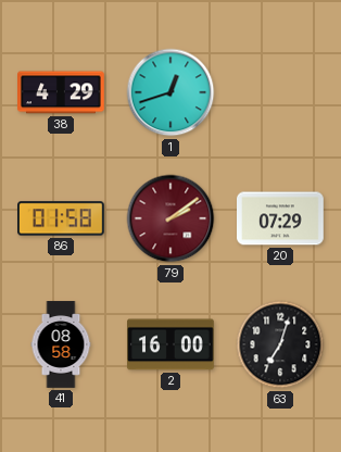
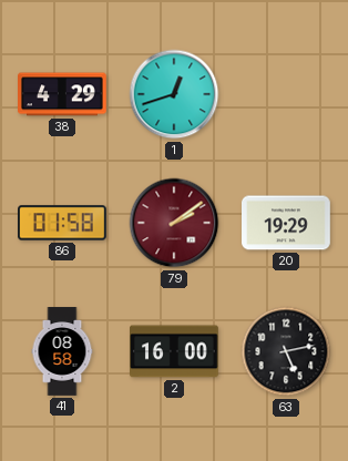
20: 07:29 -> 19:29 (287, 223)
63: 7:03 -> 5:13 (286, 351)
